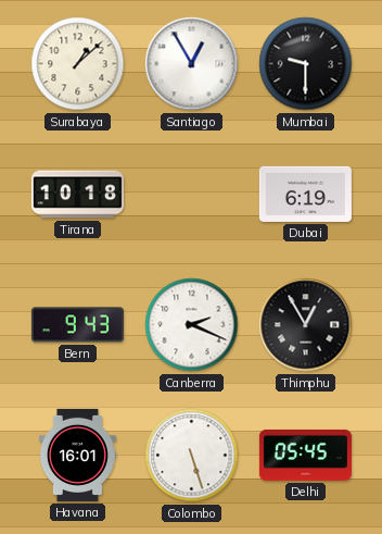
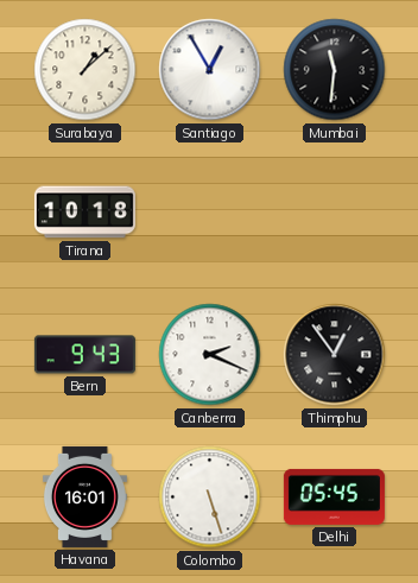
Mumbai: 9:30 -> 11:31 (335, 70)
Dubai: 6:19 -> none (305, 194)
Thimphu: 12:55 -> 12:54 (335, 355)
